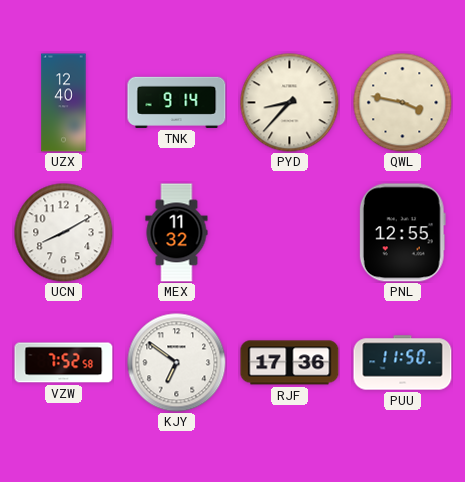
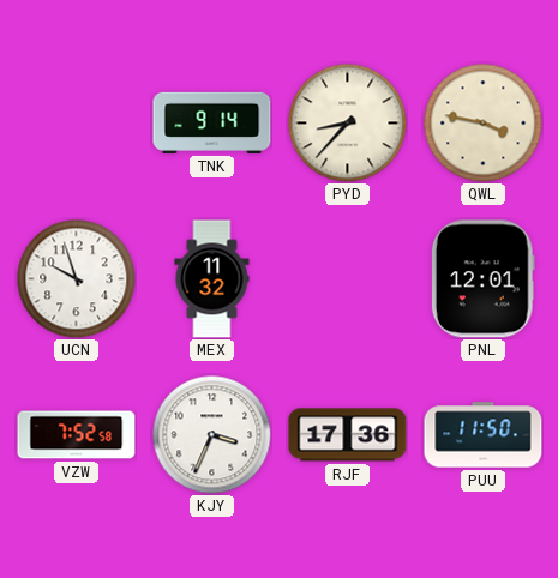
UZX: 12:40 -> none (64, 103)
UCN: 8:10 -> 9:57 (77, 279)
PNL: 12:55 -> 12:01 (482, 279)
KJY: 6:51 -> 3:34 (212, 435)
